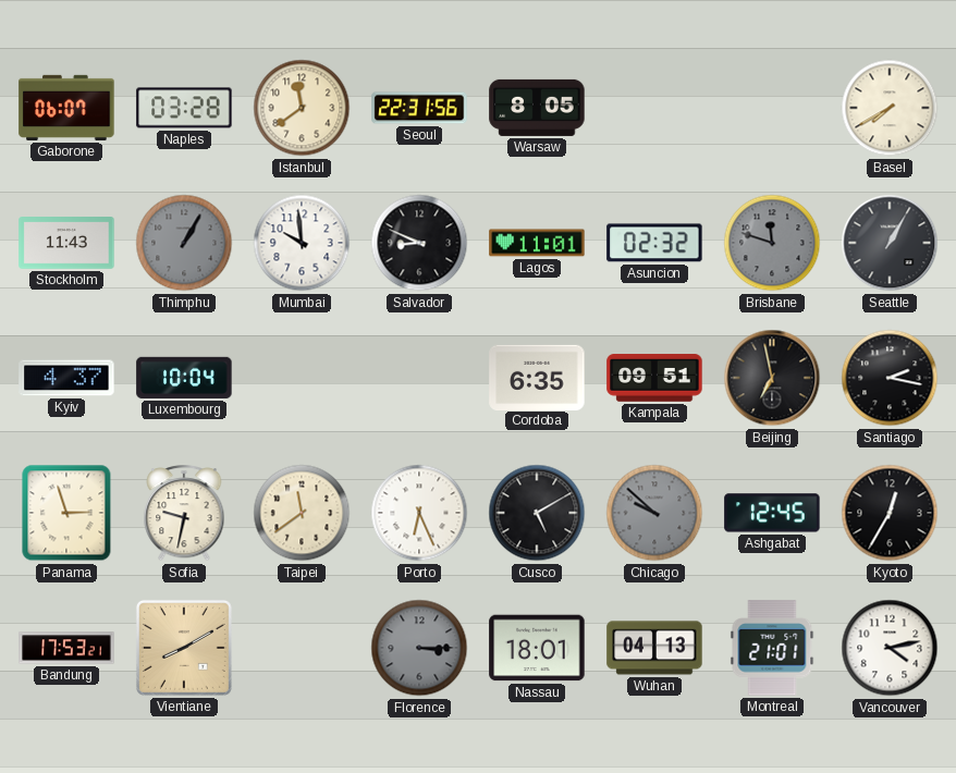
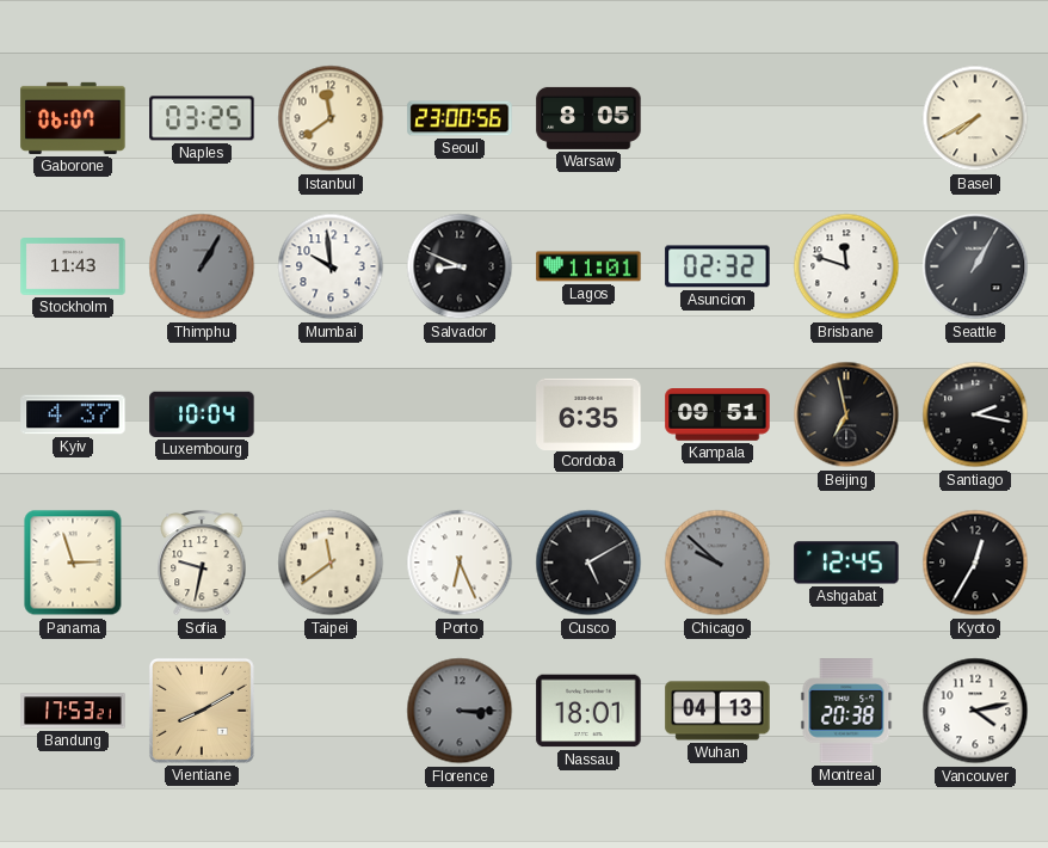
Naples: 03:28 -> 03:25 (202, 118)
Seoul: 22:31 -> 23:00 (460, 118)
Brisbane dial: grey -> white (846, 266)
Montreal: 21:01 -> 20:38 (846, 711)
